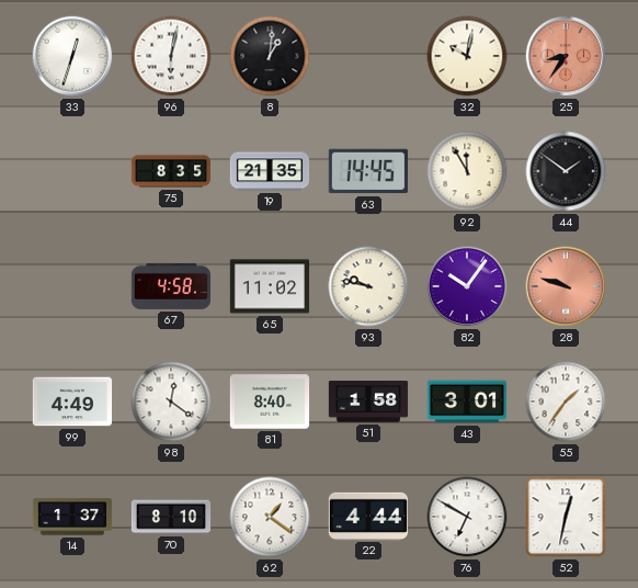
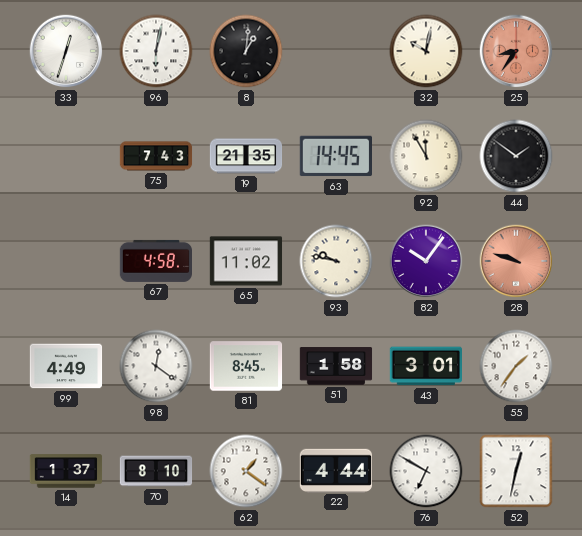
75: 8:35 -> 7:43 (156, 156)
81: 8:40 -> 8:45 (246, 366)
